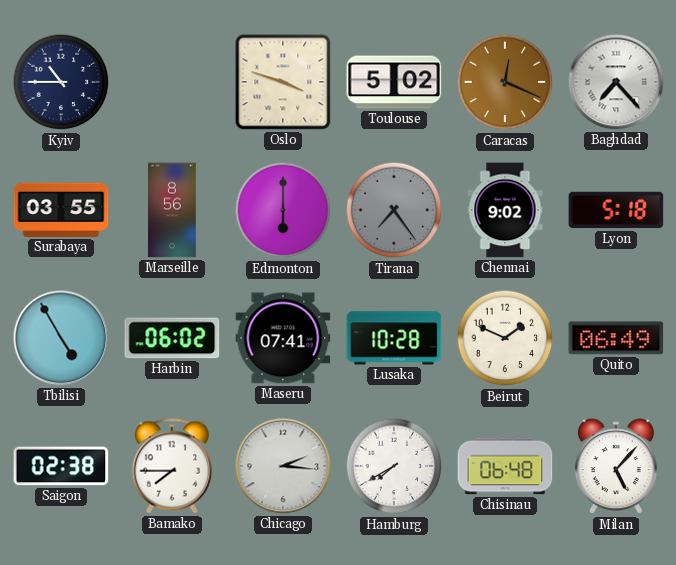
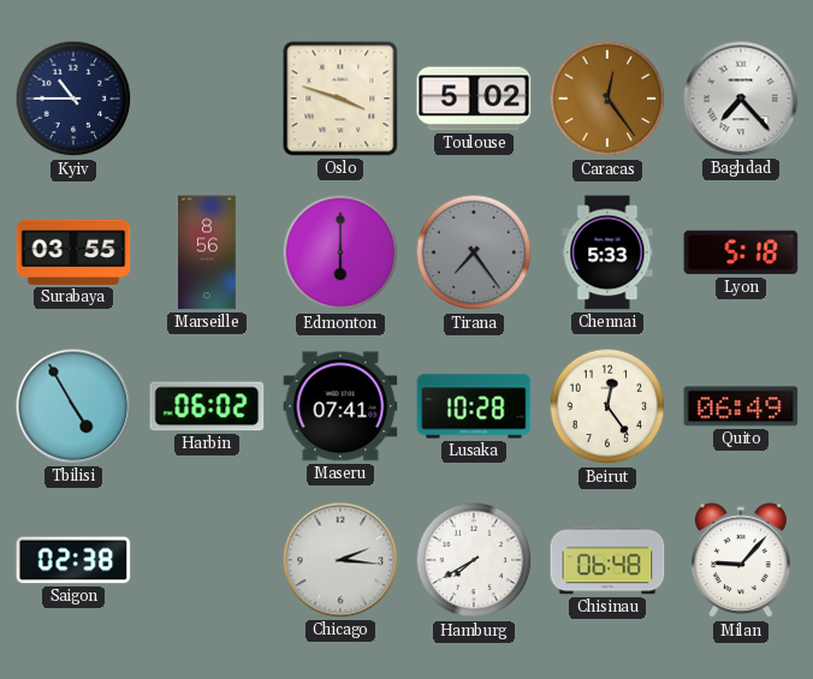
Caracas: 12:19 -> 12:24 (607, 99)
Chennai: 9:02 -> 5:33 (607, 252)
Beirut: 1:49 -> 12:24 (607, 406)
Bamako: 7:45 -> none (172, 466)
Milan: 5:07 -> 9:07 (741, 561)
